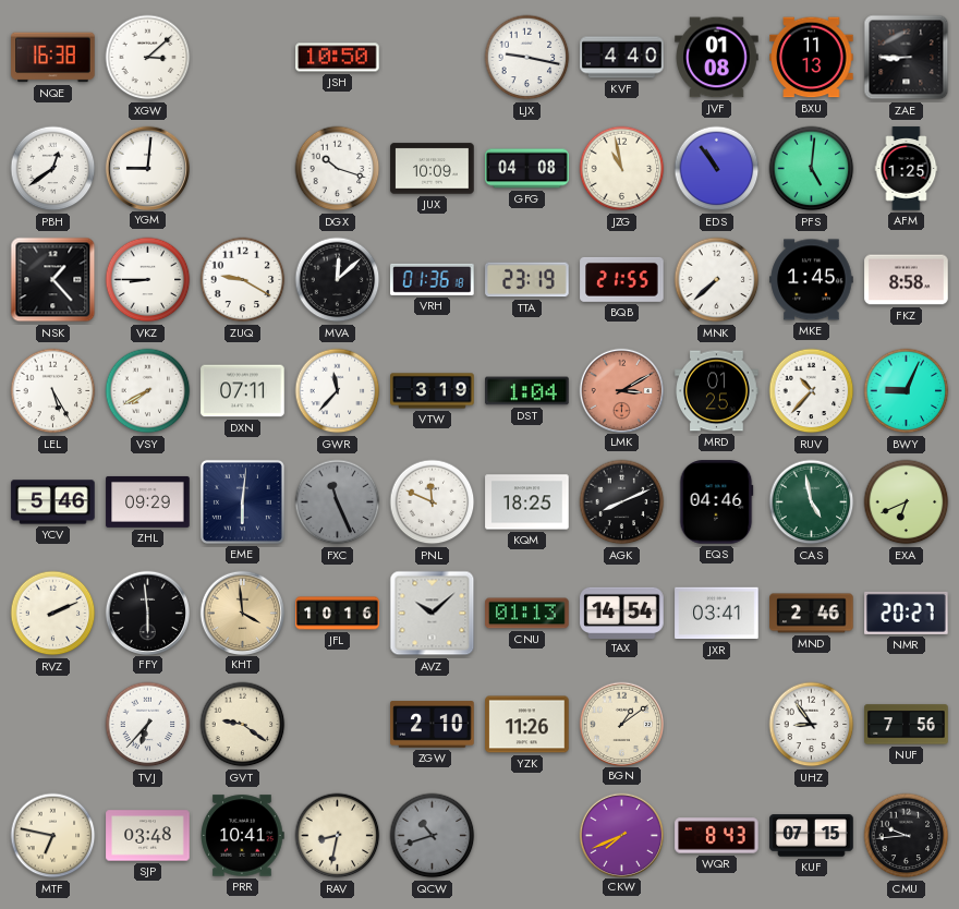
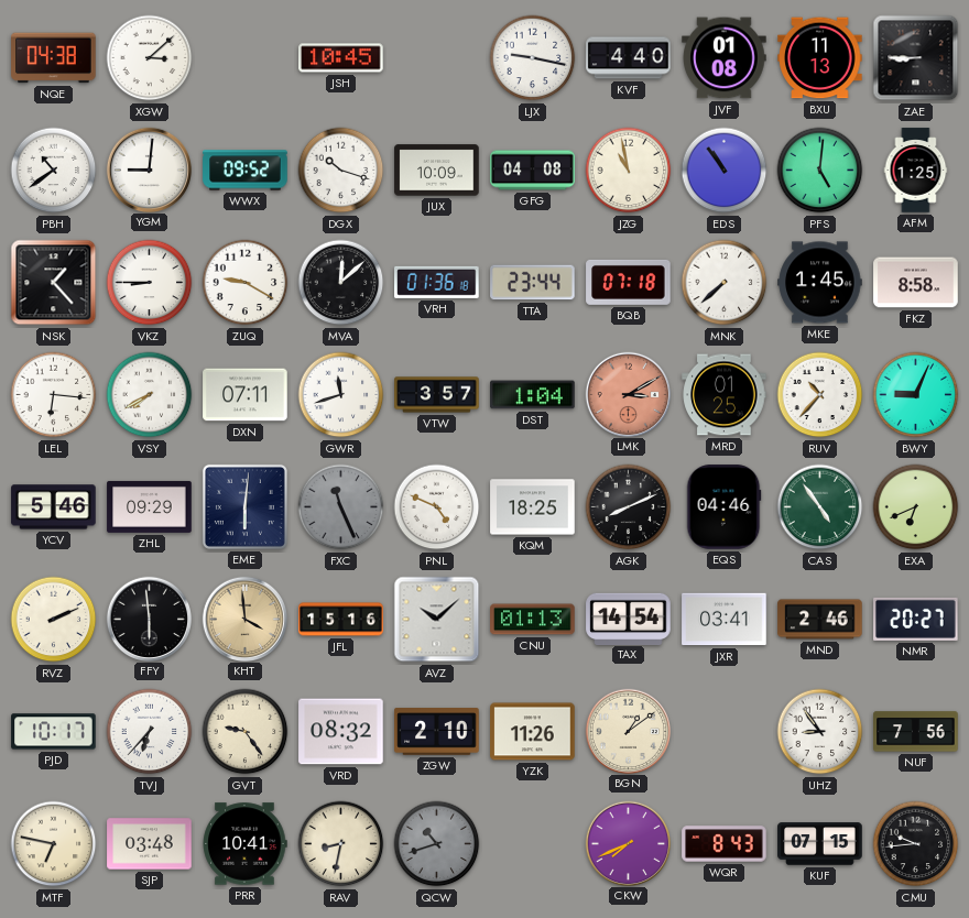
NQE: 16:38 -> 04:38 (54, 58)
JSH: 10:50 -> 10:45 (341, 58)
PBH: 12:39 -> 10:39 (54, 171)
WWX: none -> 09:52 (246, 171)
TTA: 23:19 -> 23:44 (533, 283)
BQB: 21:55 -> 07:18 (629, 282)
LEL: 5:25 -> 6:16 (54, 395)
GWR: 11:37 -> 11:42 (341, 395)
VTW: 3:19 -> 3:57 (437, 395)
PNL: 11:49 -> 4:49 (437, 507)
CAS: 4:58 -> 4:54 (820, 507)
JFL: 10:16 -> 15:16 (341, 620)
PJD: none -> 10:17 (54, 732)
GVT: 9:21 -> 9:24 (246, 732)
VRD: none -> 08:32 (341, 732)
